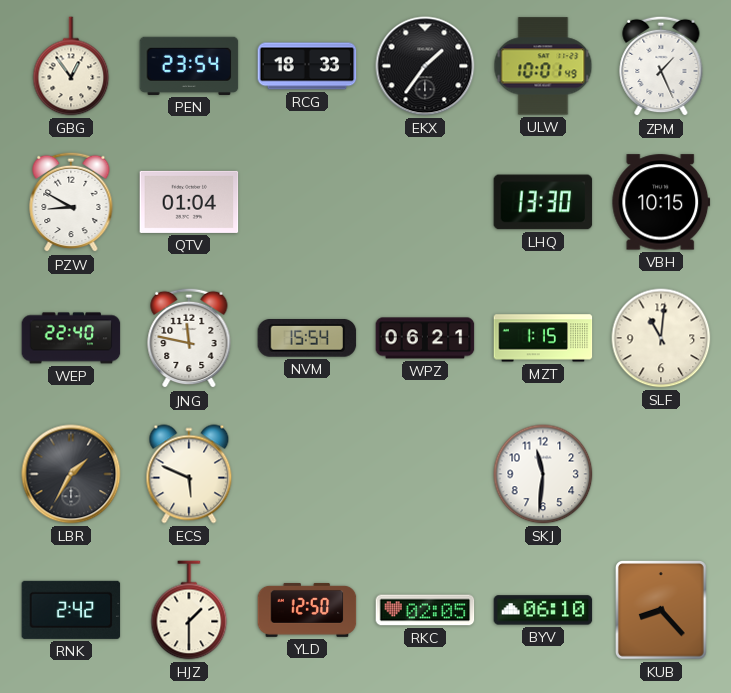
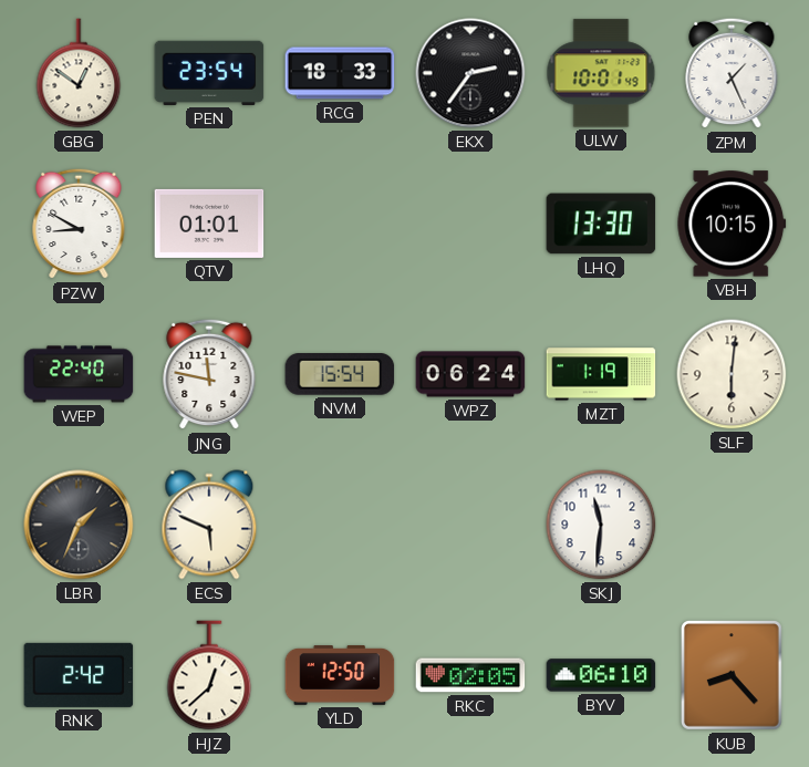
GBG: 12:54 -> 12:51 (79, 73)
EKX: 1:36 -> 2:36 (470, 73)
QTV: 01:04 -> 01:01 (209, 224)
WPZ: 06:21 -> 06:24 (470, 374)
MZT: 1:15 -> 1:19 (601, 374)
SLF: 11:01 -> 6:01 (732, 374)
LBR: 1:35 -> 1:34 (79, 525)
HJZ: 1:30 -> 12:38 (209, 675)
